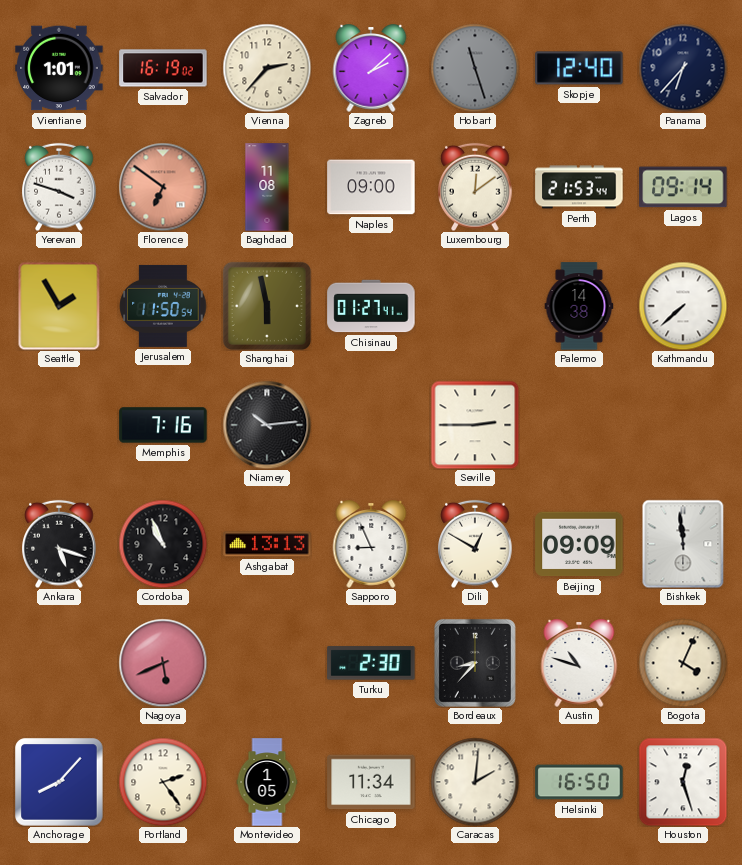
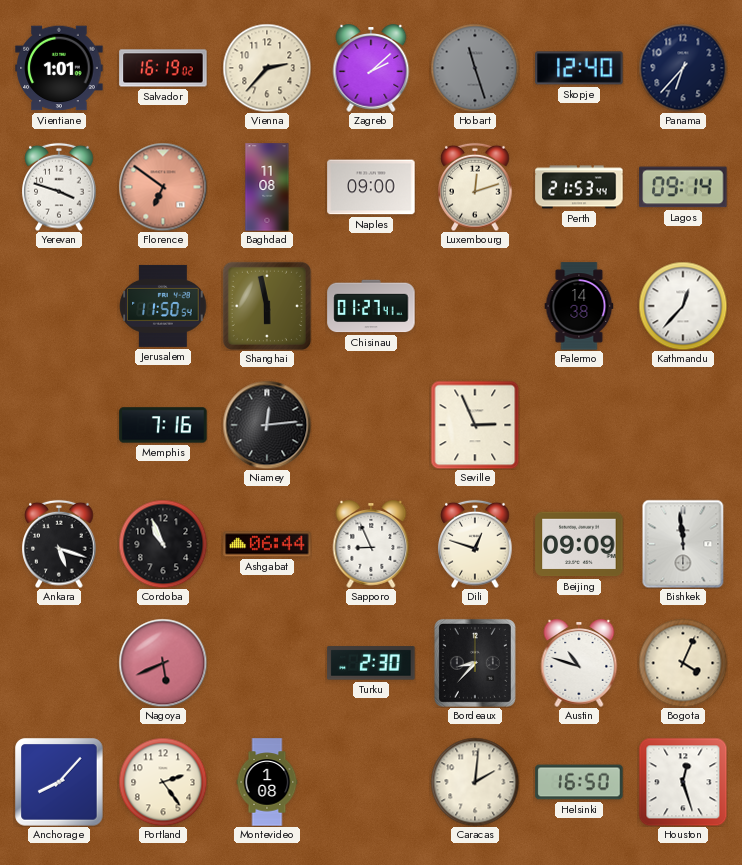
Luxembourg: 12:09 -> 12:12 (475, 187)
Seattle: 1:55 -> none (59, 306)
Kathmandu: 7:38 -> 12:37 (683, 306)
Niamey: 10:14 -> 12:14 (267, 425)
Seville: 2:45 -> 2:56 (475, 425)
Ashgabat: 13:13 -> 06:44 (267, 544)
Dili: 12:50 -> 12:48 (475, 544)
Montevideo: 1:05 -> 1:08 (267, 782)
Chicago: 11:34 -> none (371, 782)
